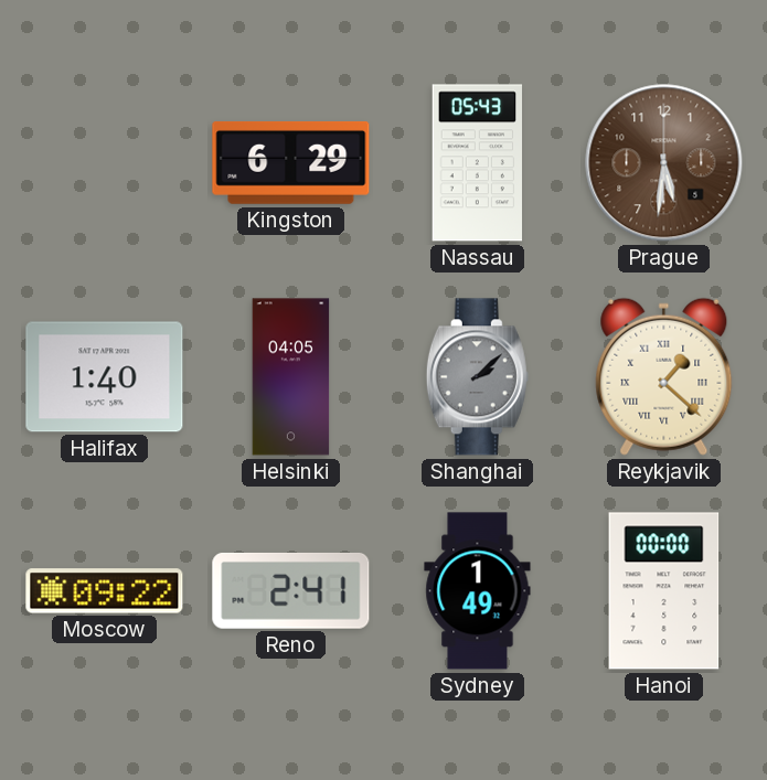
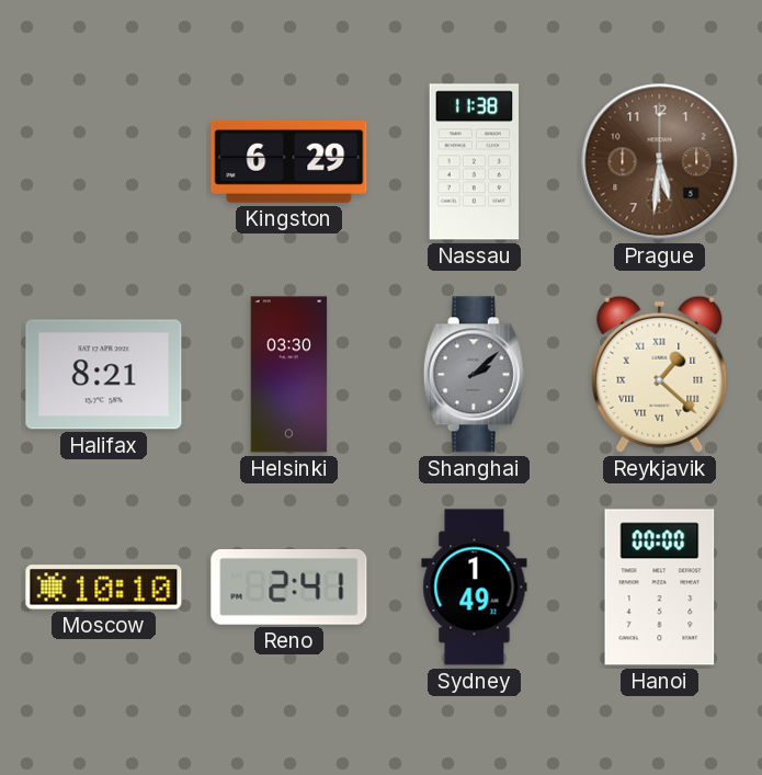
Nassau: 05:43 -> 11:38 (475, 162)
Halifax: 1:40 -> 8:21 (104, 375)
Helsinki: 04:05 -> 03:30 (289, 375)
Moscow: 09:22 -> 10:10 (104, 588)
